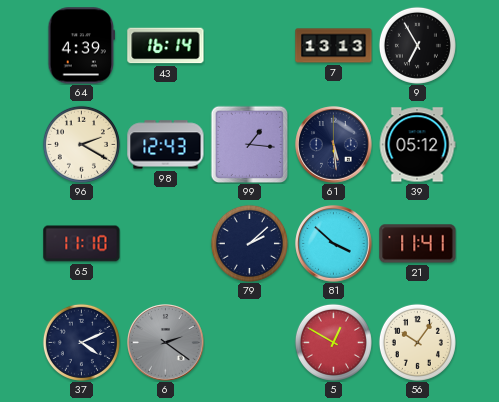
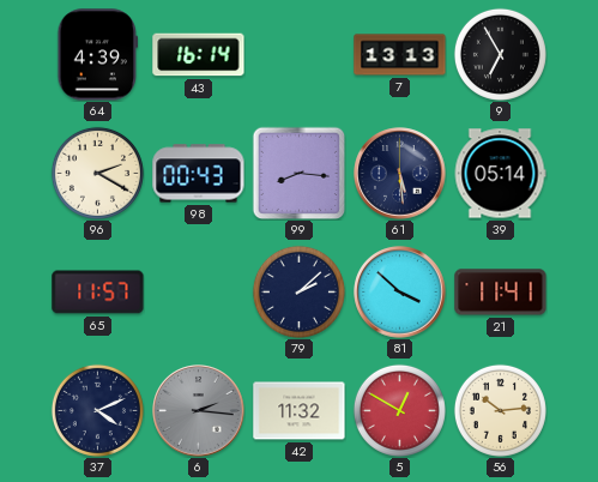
98: 12:43 -> 00:43 (199, 174)
99: 1:16 -> 8:16 (298, 173)
39: 05:12 -> 05:14 (500, 174)
65: 11:10 -> 11:57 (98, 293)
6: 2:21 -> 2:16 (199, 411)
42: none -> 11:32 (300, 411)
56: 10:06 -> 10:14 (500, 410)
